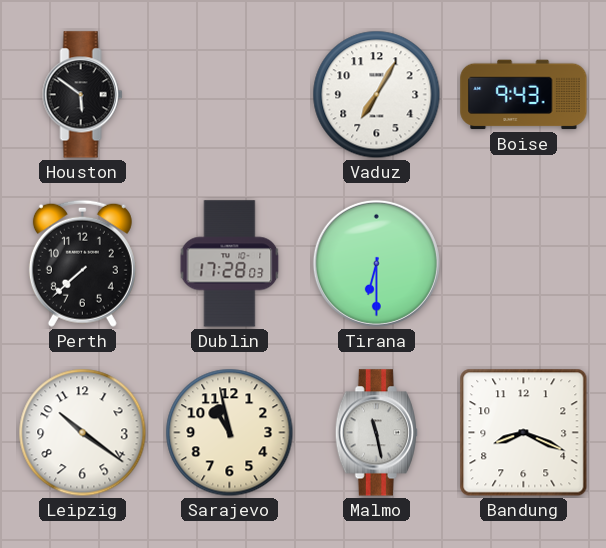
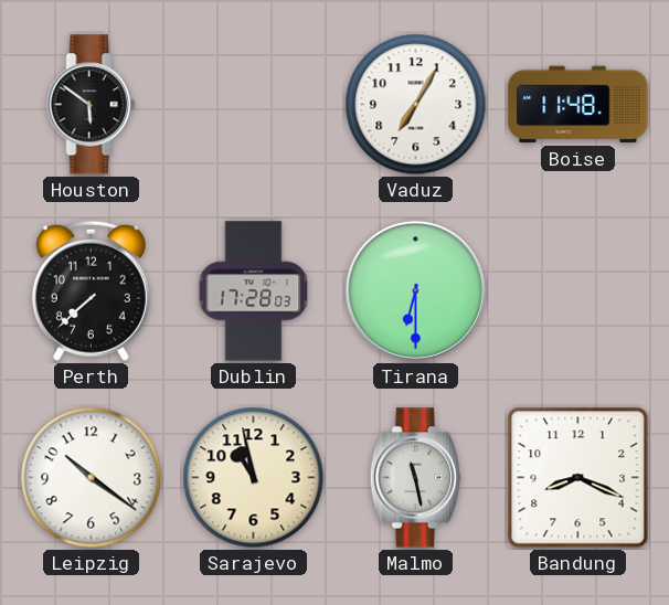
Boise: 9:43 -> 11:48 (578, 105)
